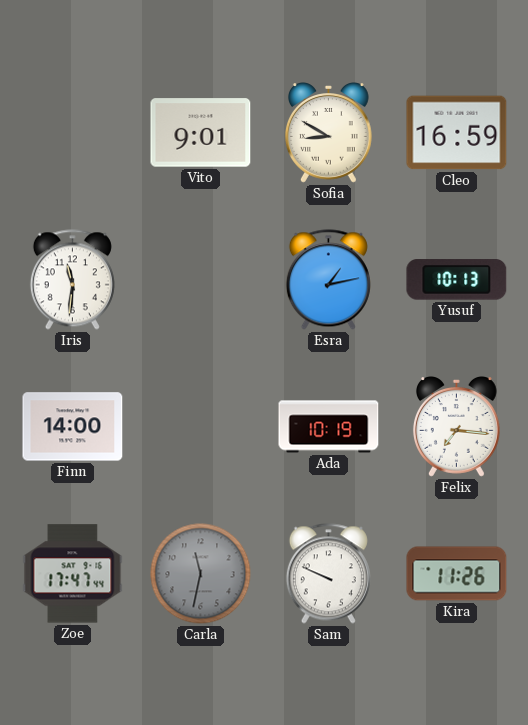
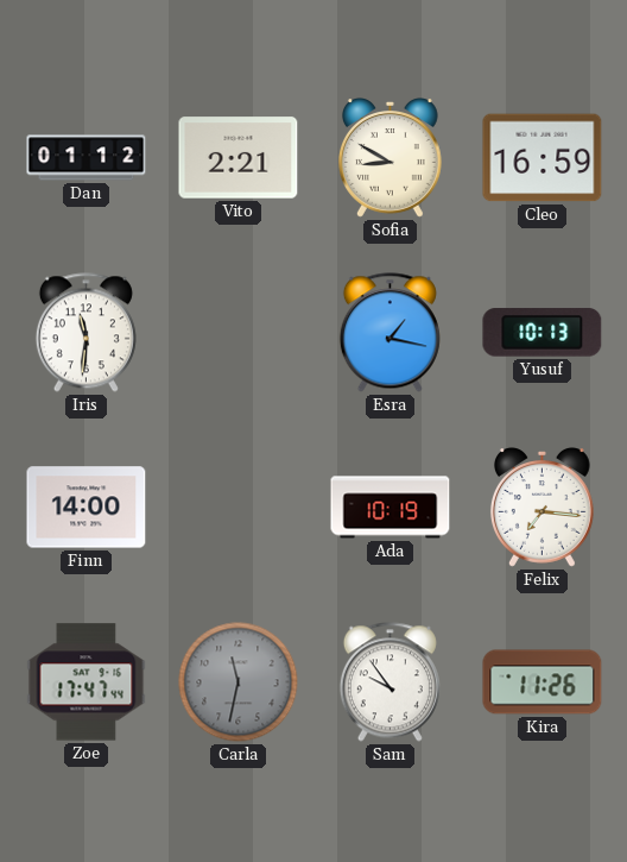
Dan: none -> 01:12 (87, 158)
Vito: 9:01 -> 2:21 (239, 158)
Esra: 1:13 -> 1:17 (389, 333)
Sam: 9:49 -> 9:54 (389, 682)
